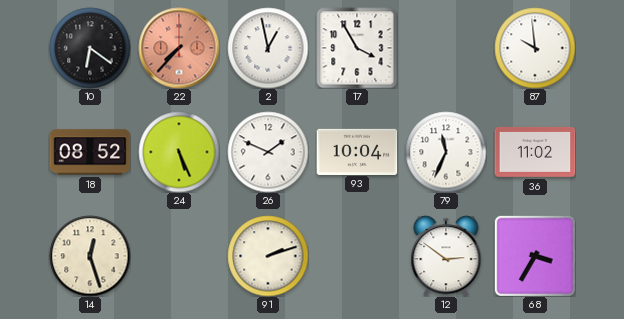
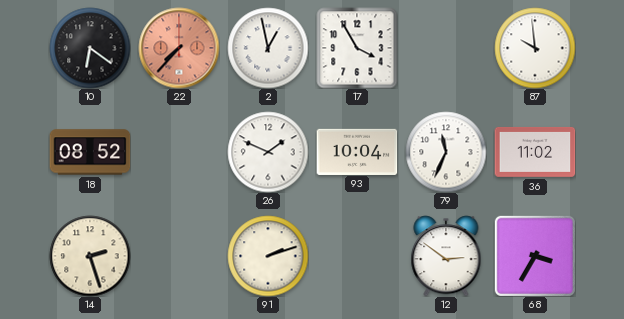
24: 5:26 -> none (179, 152)
14: 12:27 -> 2:27 (90, 256)
